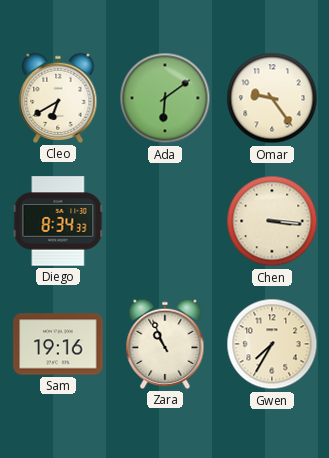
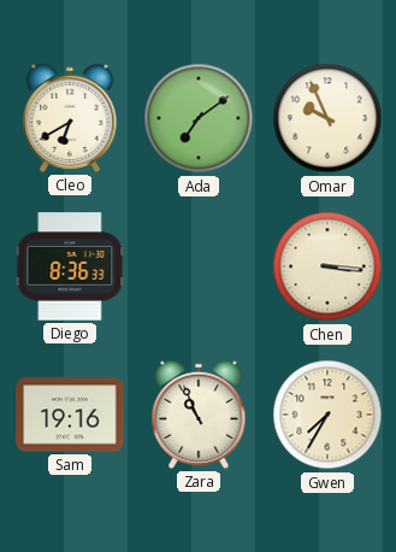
Ada: 6:09 -> 7:09 (199, 118)
Omar: 9:24 -> 9:56 (327, 118)
Diego: 8:34 -> 8:36 (70, 266)
